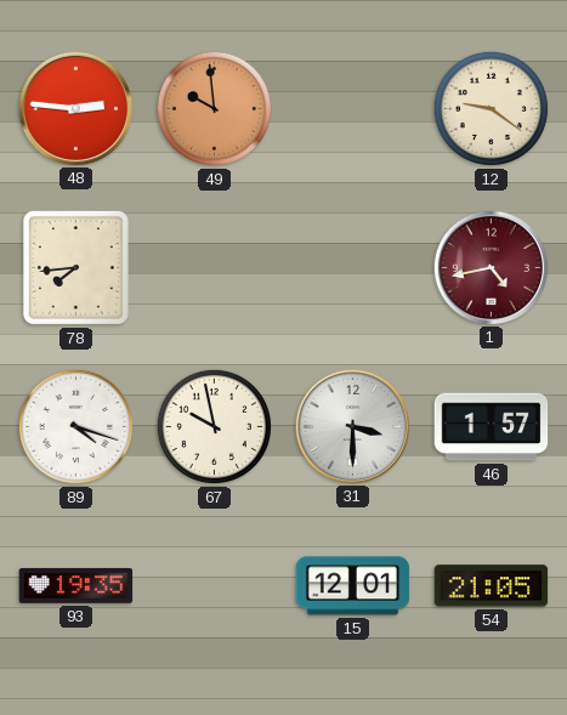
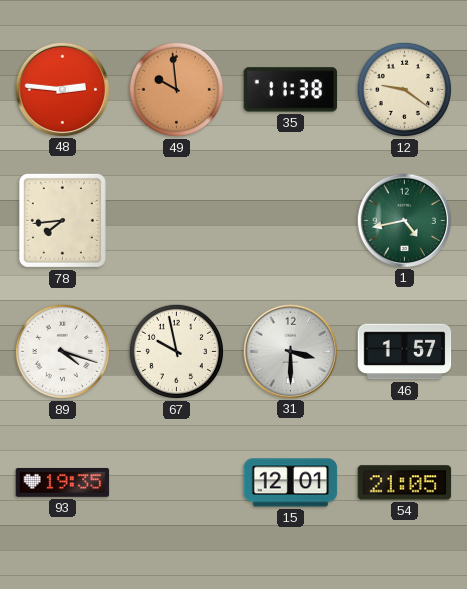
35: none -> 11:38 (291, 90)
1 dial: burgundy -> green (404, 220)
